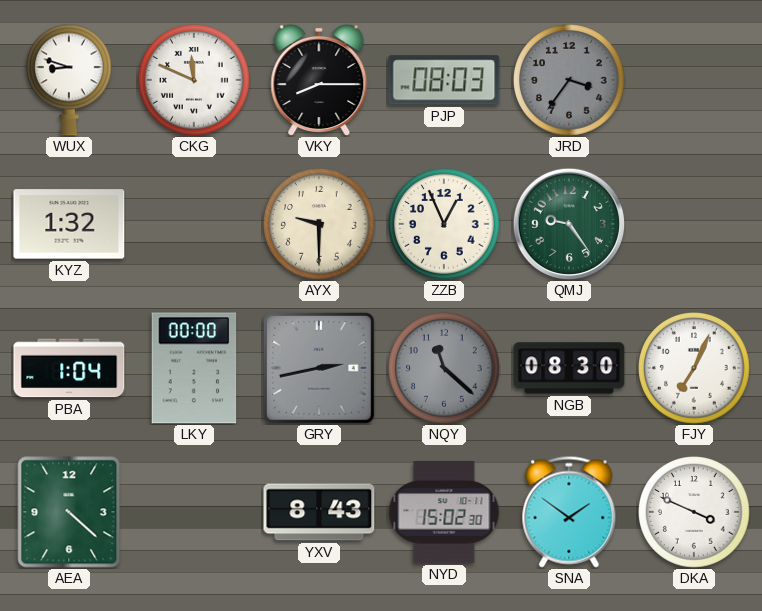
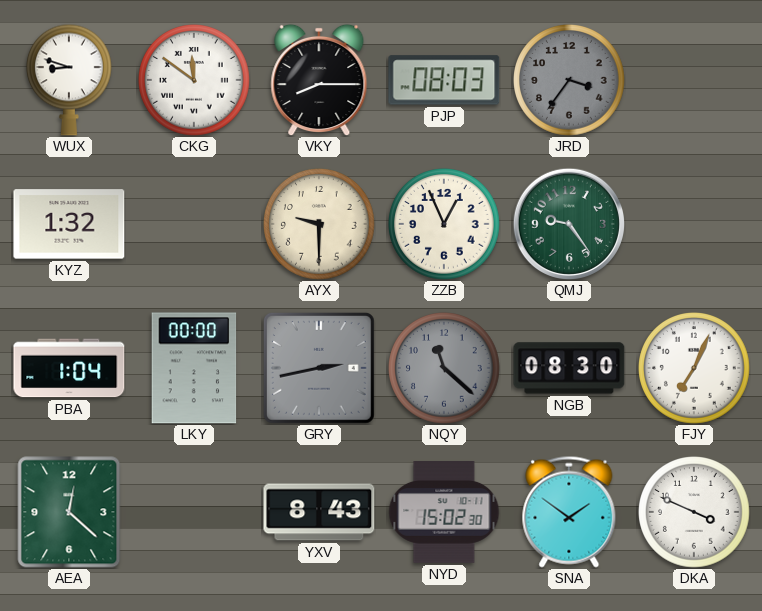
CKG: 11:49 -> 11:51 (195, 81)
AEA: 4:22 -> 12:22 (69, 512)
